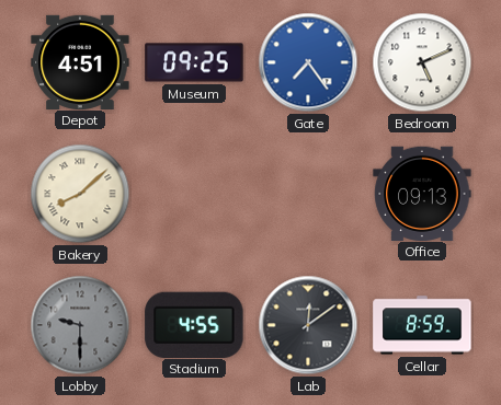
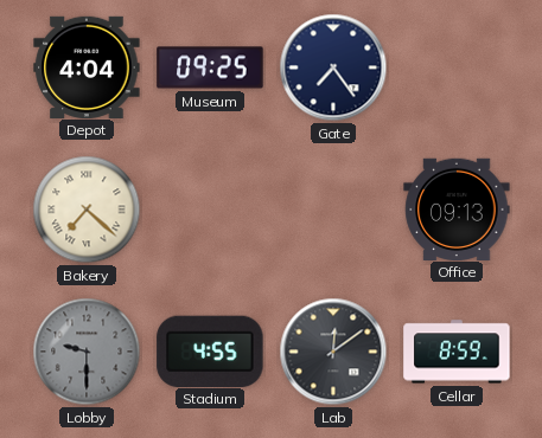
Depot: 4:51 -> 4:04 (87, 66)
Gate dial: blue -> navy (333, 67)
Bedroom: 5:11 -> none (422, 62)
Bakery: 8:08 -> 7:22 (87, 210)
